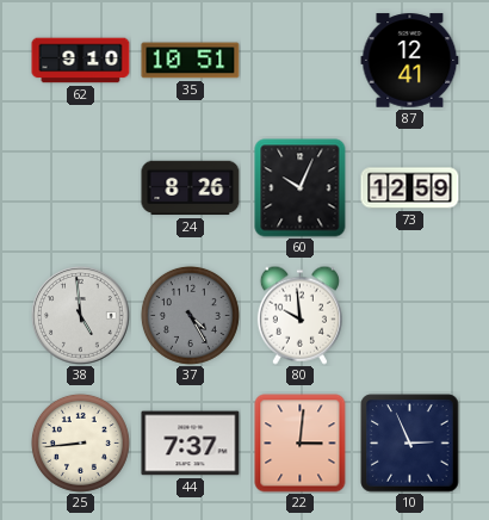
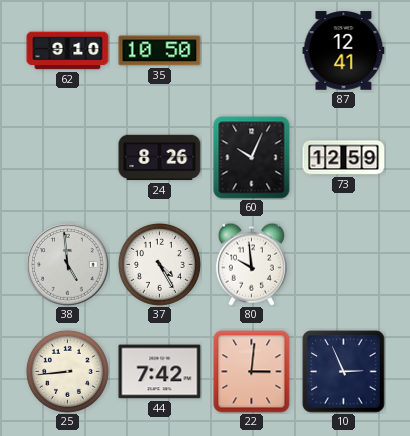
35: 10:51 -> 10:50 (160, 51)
37 dial: grey -> white (159, 264)
44: 7:37 -> 7:42 (160, 372)
